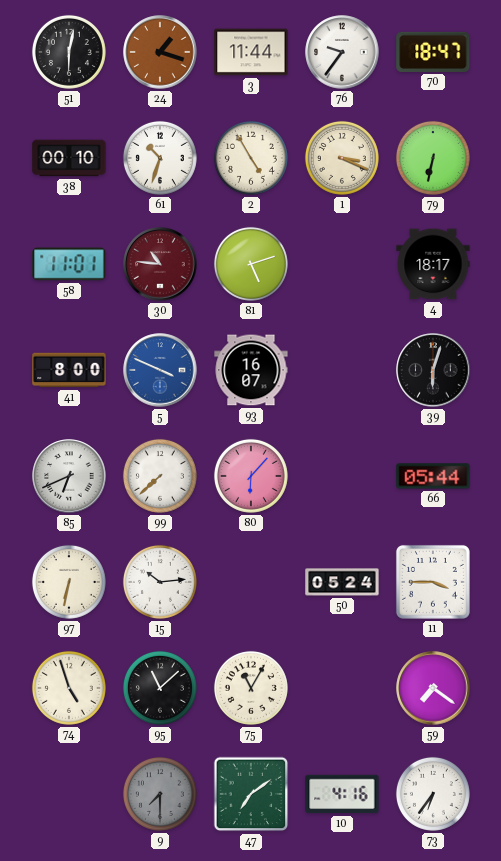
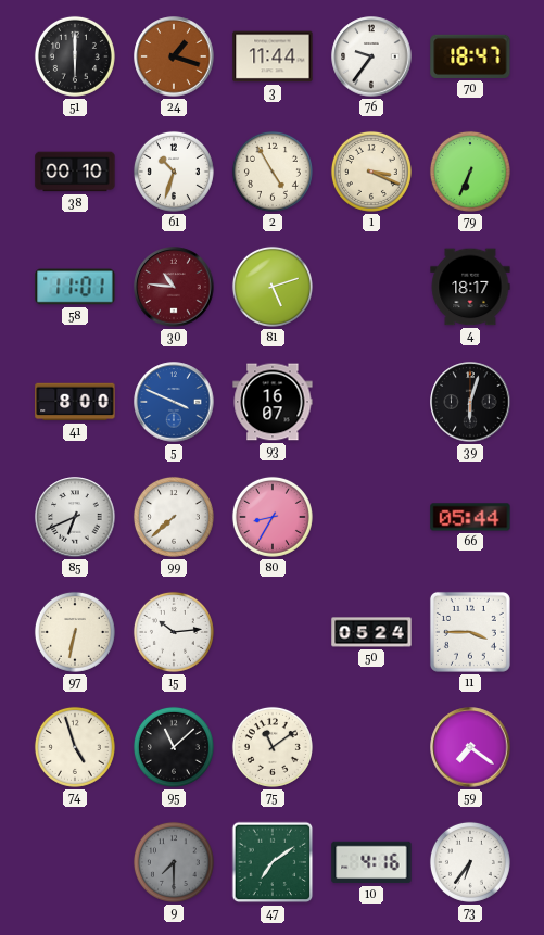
51: 6:02 -> 6:00 (75, 56)
79: 6:32 -> 6:34 (470, 172)
80: 6:07 -> 8:35 (273, 517)
75: 11:05 -> 11:09 (273, 747)
